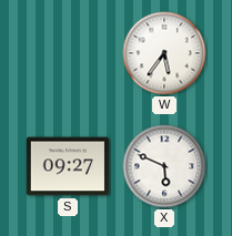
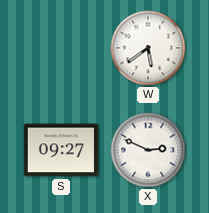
W: 5:36 -> 5:39 (148, 48)
X: 5:49 -> 2:49 (148, 150)
